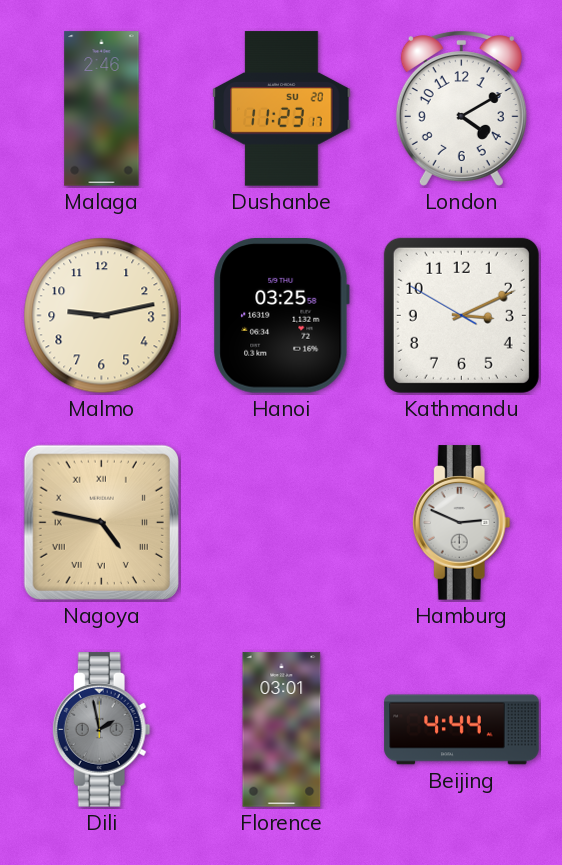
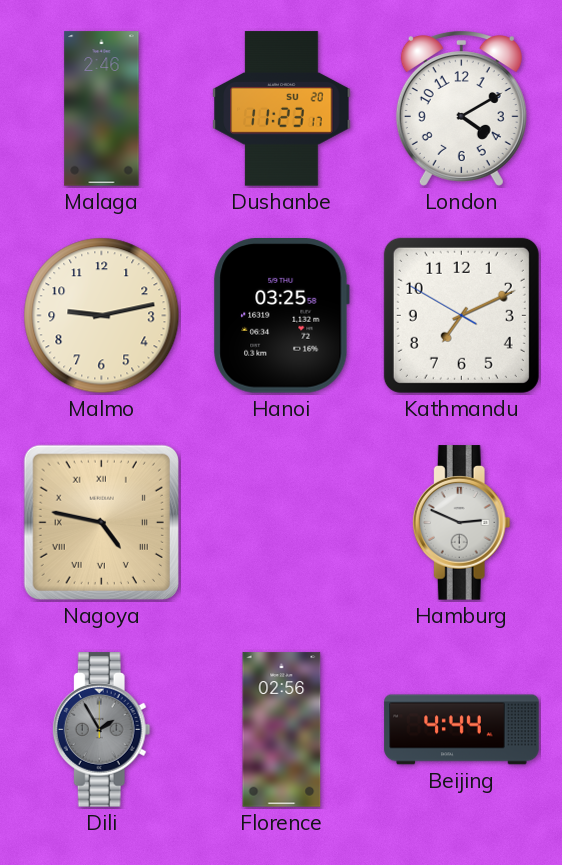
Kathmandu: 3:10 -> 7:10 (461, 315)
Dili: 1:58 -> 1:55 (101, 730)
Florence: 03:01 -> 02:56 (282, 730)
